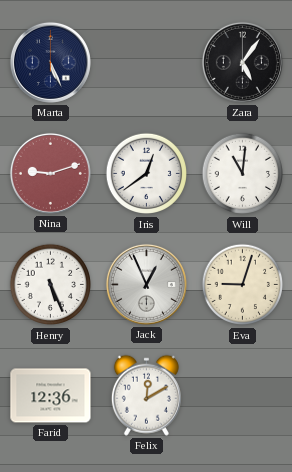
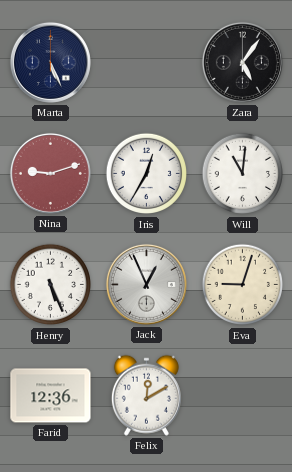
Iris: 12:39 -> 12:35 (147, 174)
